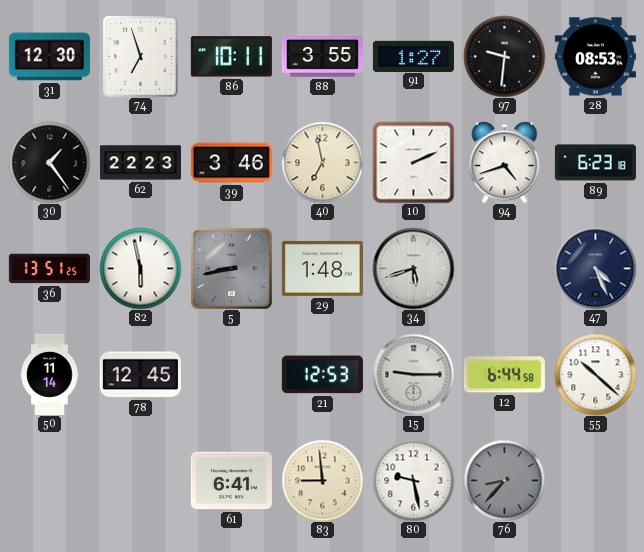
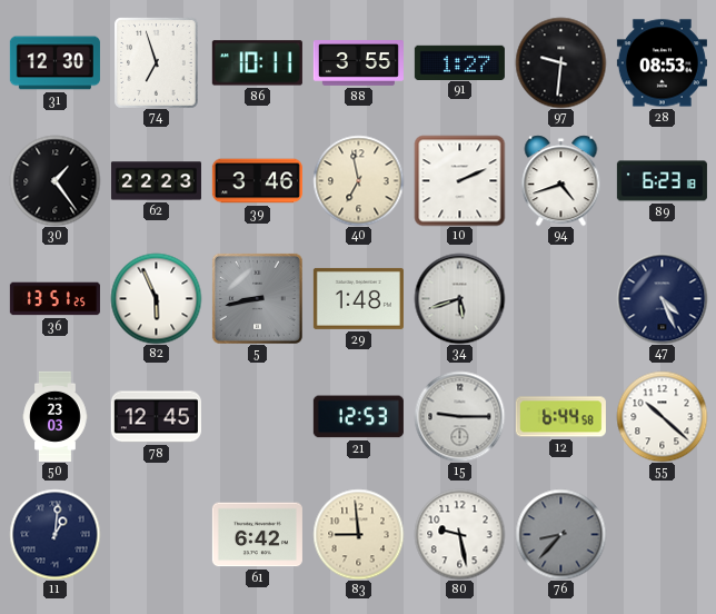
82: 5:58 -> 5:56 (156, 298)
50: 11:14 -> 23:03 (56, 416)
11: none -> 1:01 (54, 534)
61: 6:41 -> 6:42 (257, 535)
